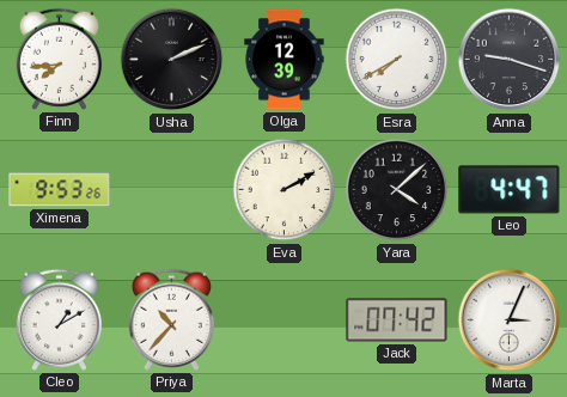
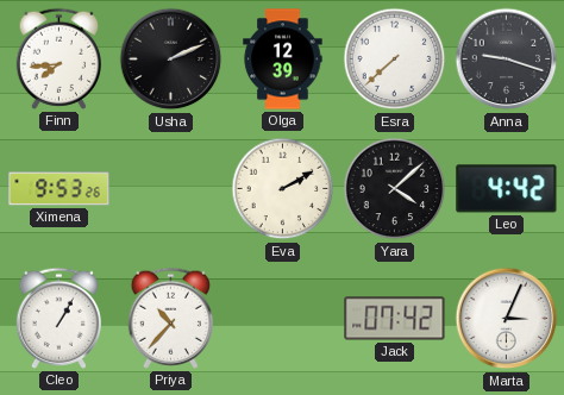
Esra: 7:40 -> 7:38 (395, 59)
Leo: 4:47 -> 4:42 (507, 189)
Cleo: 1:10 -> 1:05 (58, 318)
